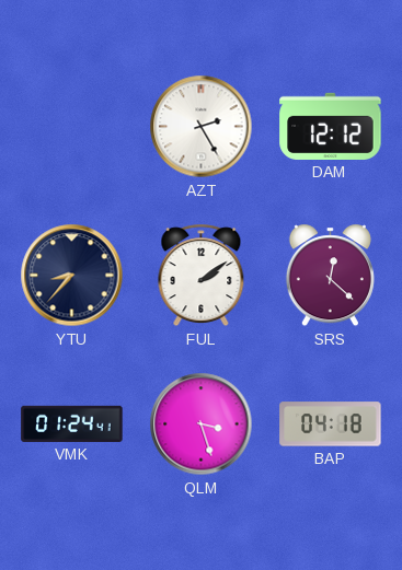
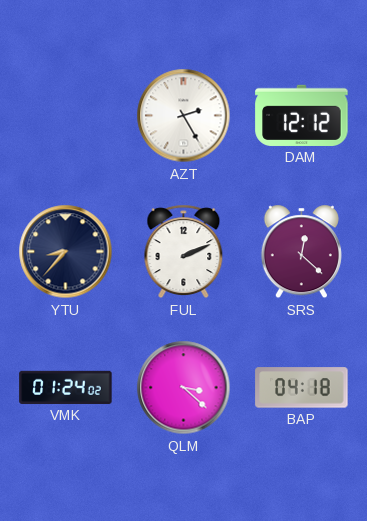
FUL: 2:09 -> 2:11 (184, 252)
VMK: 01:24:41 -> 01:24:02 (66, 387)
QLM: 3:27 -> 3:22 (184, 388)
